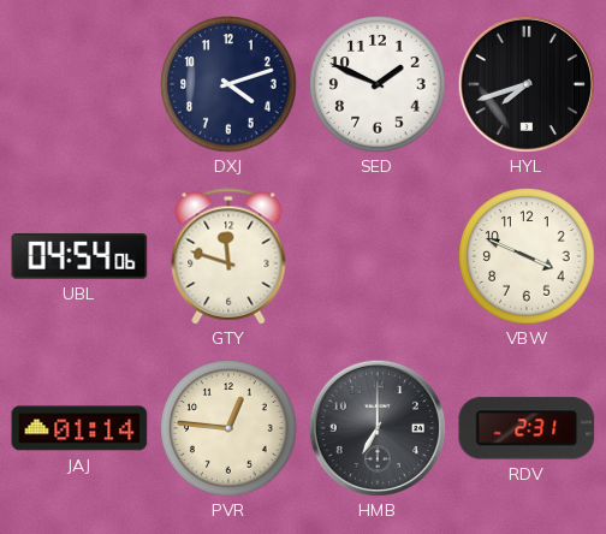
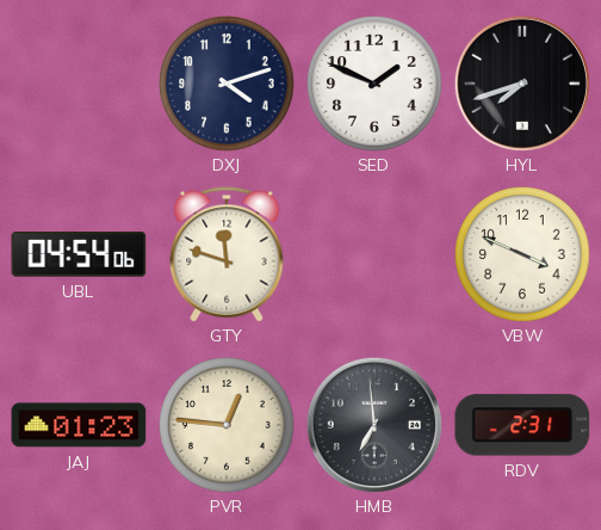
JAJ: 01:14 -> 01:23 (79, 425)
HMB: 7:00 -> 6:59 (374, 425)
